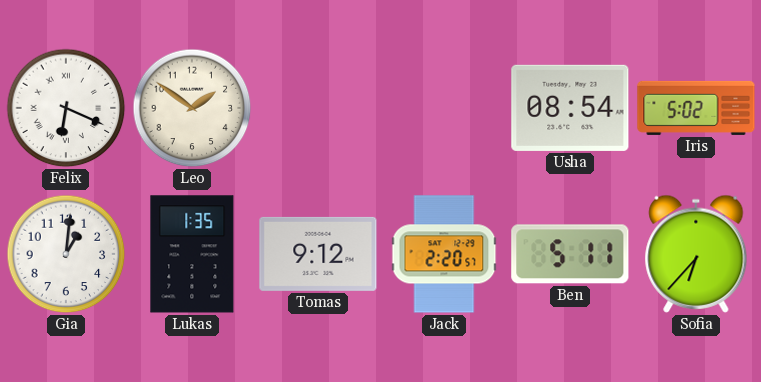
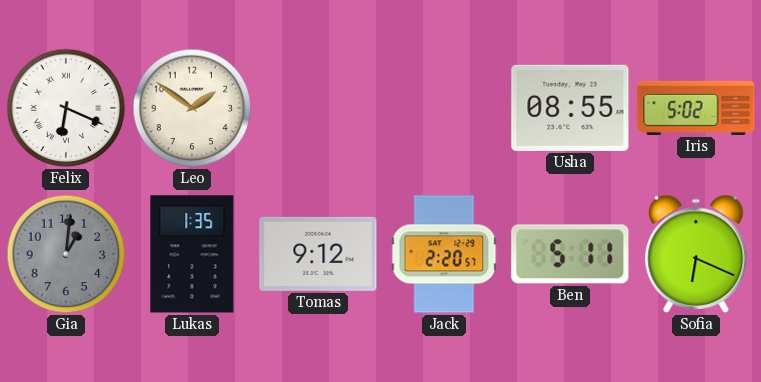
Usha: 08:54 -> 08:55 (570, 108)
Gia dial: white -> grey (66, 254)
Sofia: 6:37 -> 6:19 (696, 254)
